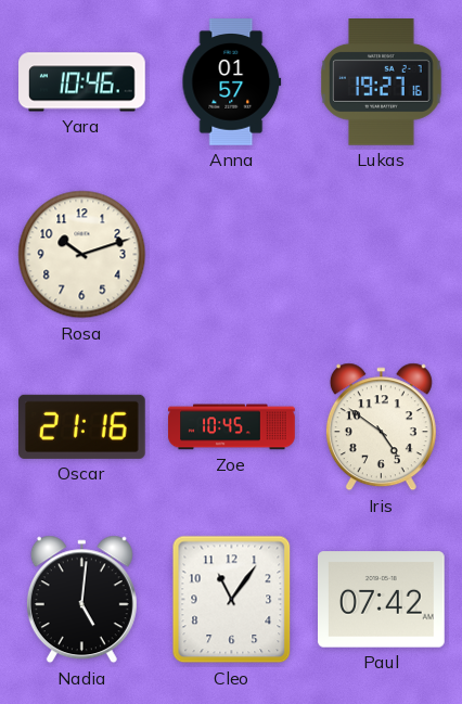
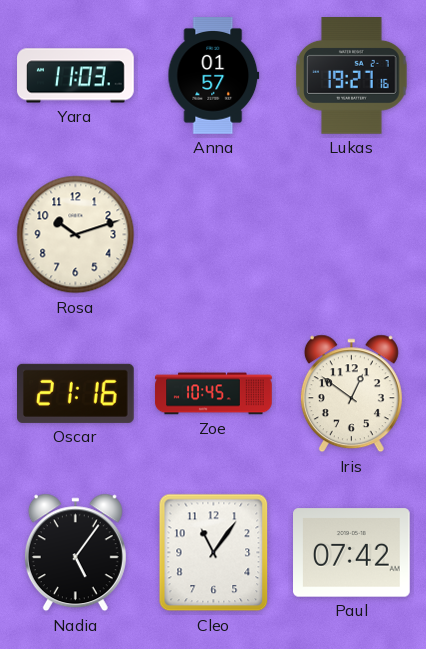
Yara: 10:46 -> 11:03 (76, 76)
Iris: 4:51 -> 12:51 (351, 394)
Nadia: 5:01 -> 5:06 (75, 553)
